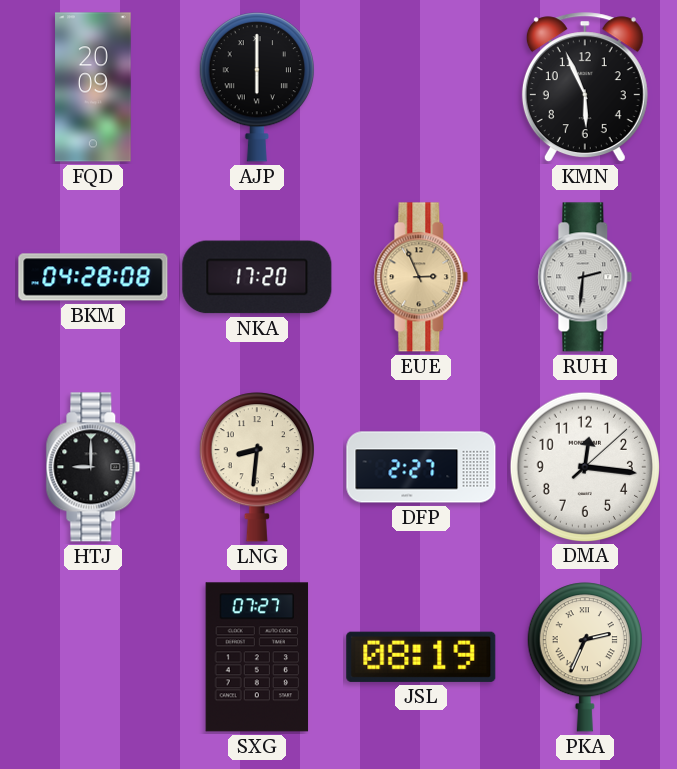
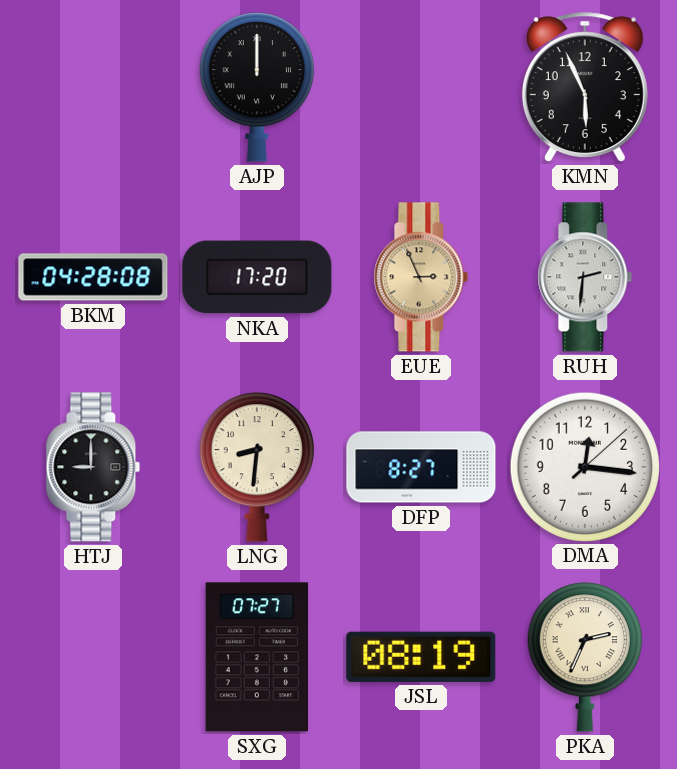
FQD: 20:09 -> none (93, 87)
AJP: 6:00 -> 12:00 (257, 87)
DFP: 2:27 -> 8:27 (421, 467)
